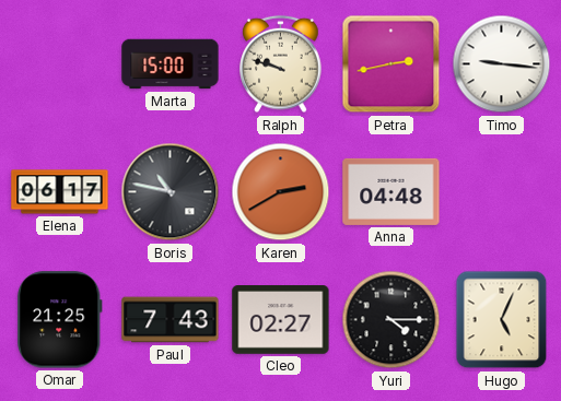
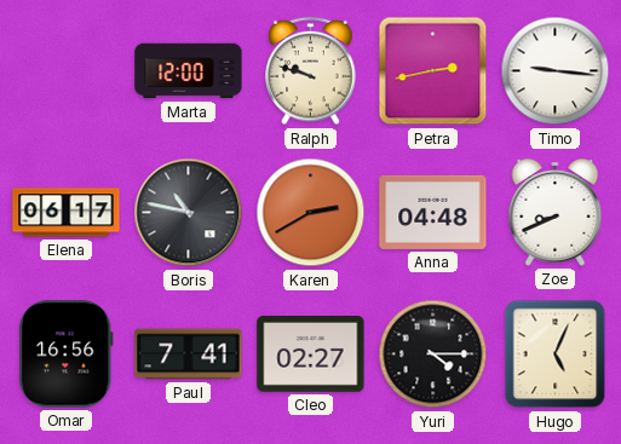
Marta: 15:00 -> 12:00 (189, 71)
Zoe: none -> 8:41 (556, 213)
Omar: 21:25 -> 16:56 (67, 354)
Paul: 7:43 -> 7:41 (189, 354)
